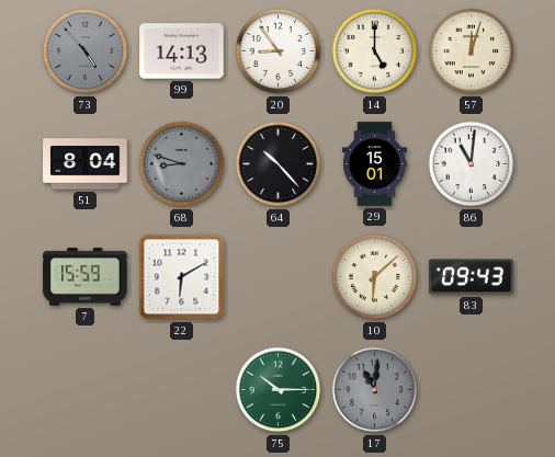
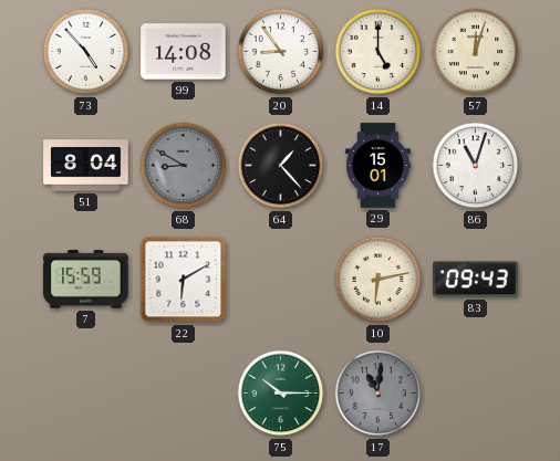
73 dial: grey -> white (86, 52)
99: 14:13 -> 14:08 (184, 52)
68: 8:48 -> 8:50 (184, 166)
64: 10:23 -> 1:23 (281, 166)
86: 11:01 -> 11:03 (476, 166)
10: 6:08 -> 6:13 (378, 280)
